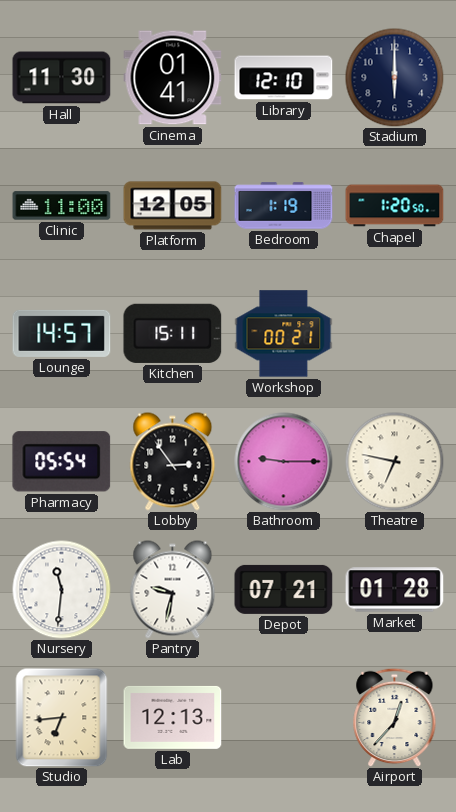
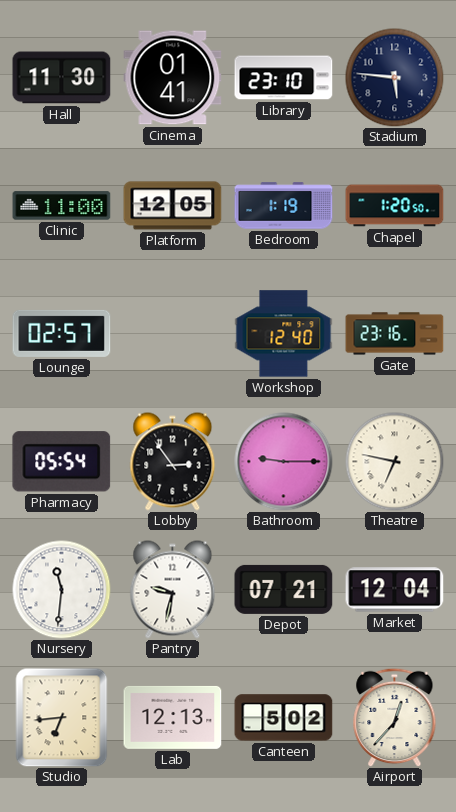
Library: 12:10 -> 23:10 (284, 78)
Stadium: 6:00 -> 5:46 (395, 78)
Lounge: 14:57 -> 02:57 (62, 333)
Kitchen: 15:11 -> none (173, 333)
Workshop: 00:21 -> 12:40 (284, 334)
Gate: none -> 23:16 (395, 334)
Market: 01:28 -> 12:04 (395, 590)
Canteen: none -> 5:02 (284, 718)
